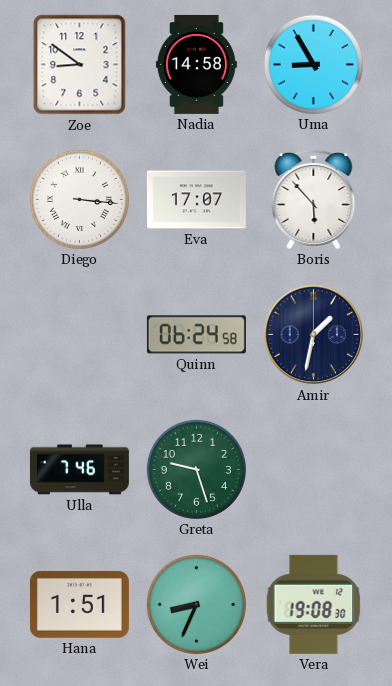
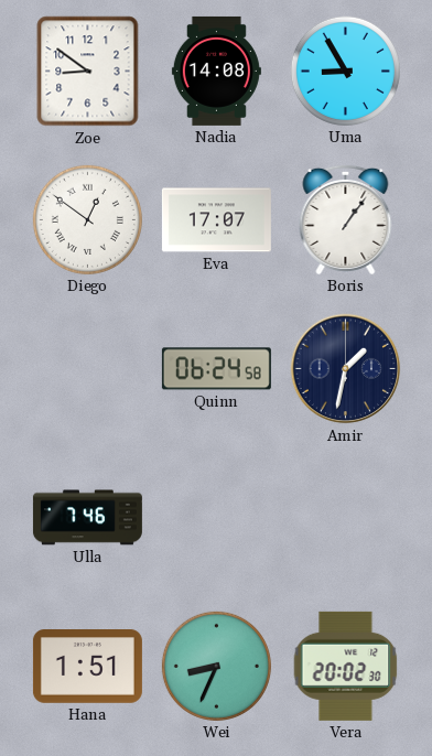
Nadia: 14:58 -> 14:08 (216, 71)
Diego: 3:16 -> 12:51 (87, 219)
Boris: 5:53 -> 1:06 (346, 219)
Greta: 9:27 -> none (196, 469)
Vera: 19:08 -> 20:02 (346, 666)
